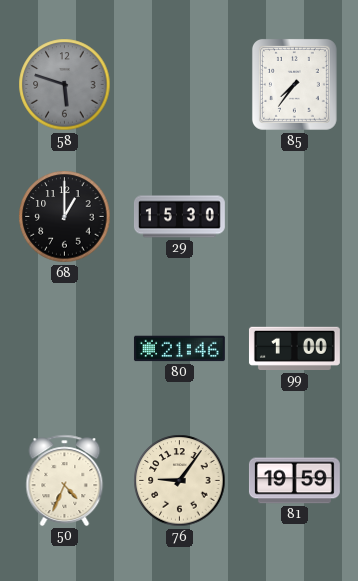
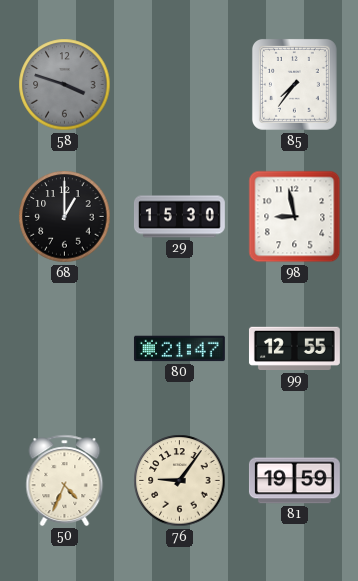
58: 5:48 -> 3:48 (65, 85)
98: none -> 8:58 (295, 217)
80: 21:46 -> 21:47 (179, 349)
99: 1:00 -> 12:55 (294, 349)
